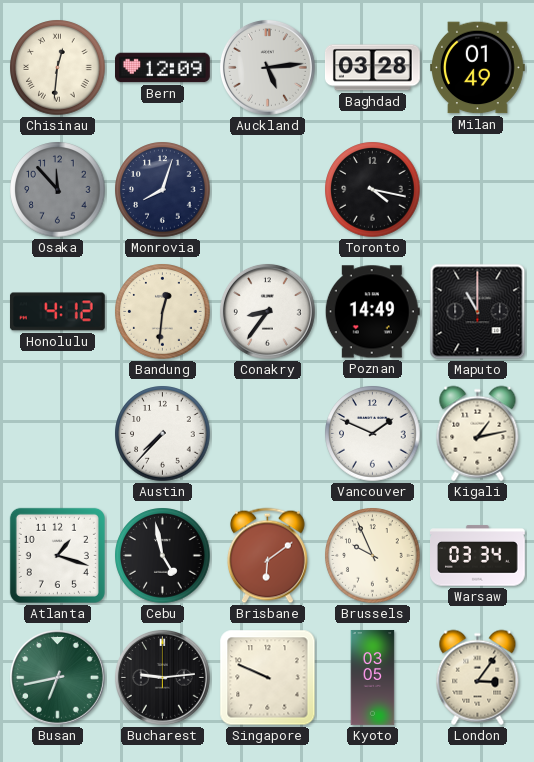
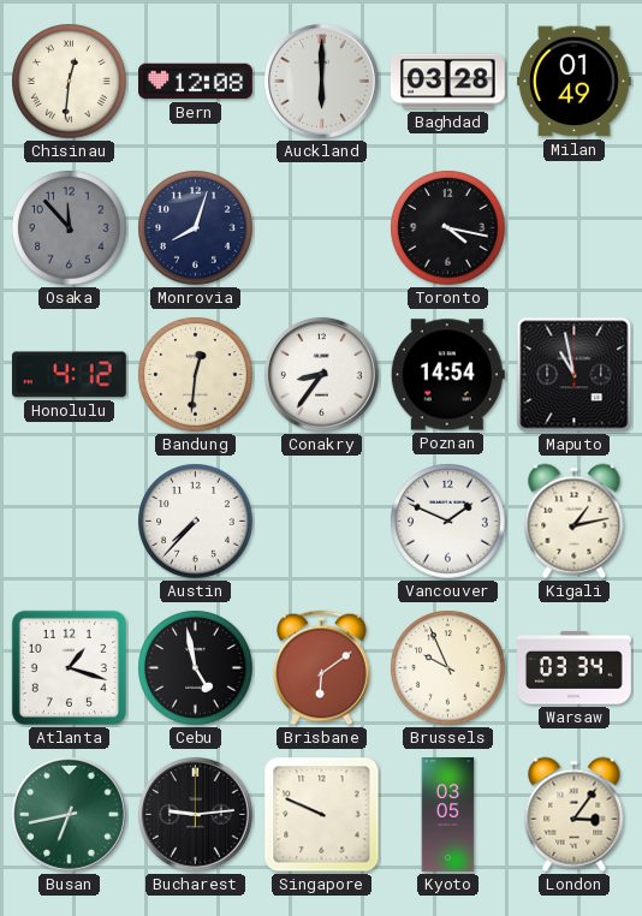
Bern: 12:09 -> 12:08 (196, 82)
Auckland: 5:14 -> 6:00 (321, 81)
Poznan: 14:49 -> 14:54 (447, 375)
Maputo: 11:00 -> 10:58 (575, 375)
